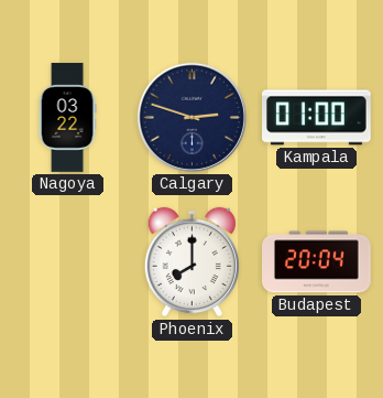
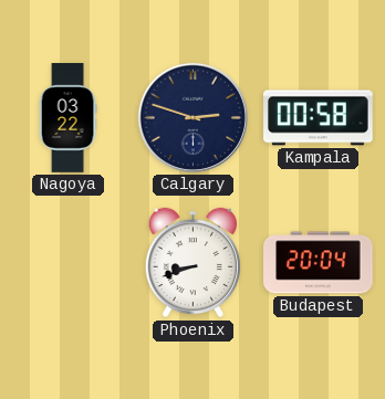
Kampala: 01:00 -> 00:58 (319, 118)
Phoenix: 8:00 -> 8:42 (192, 263)
